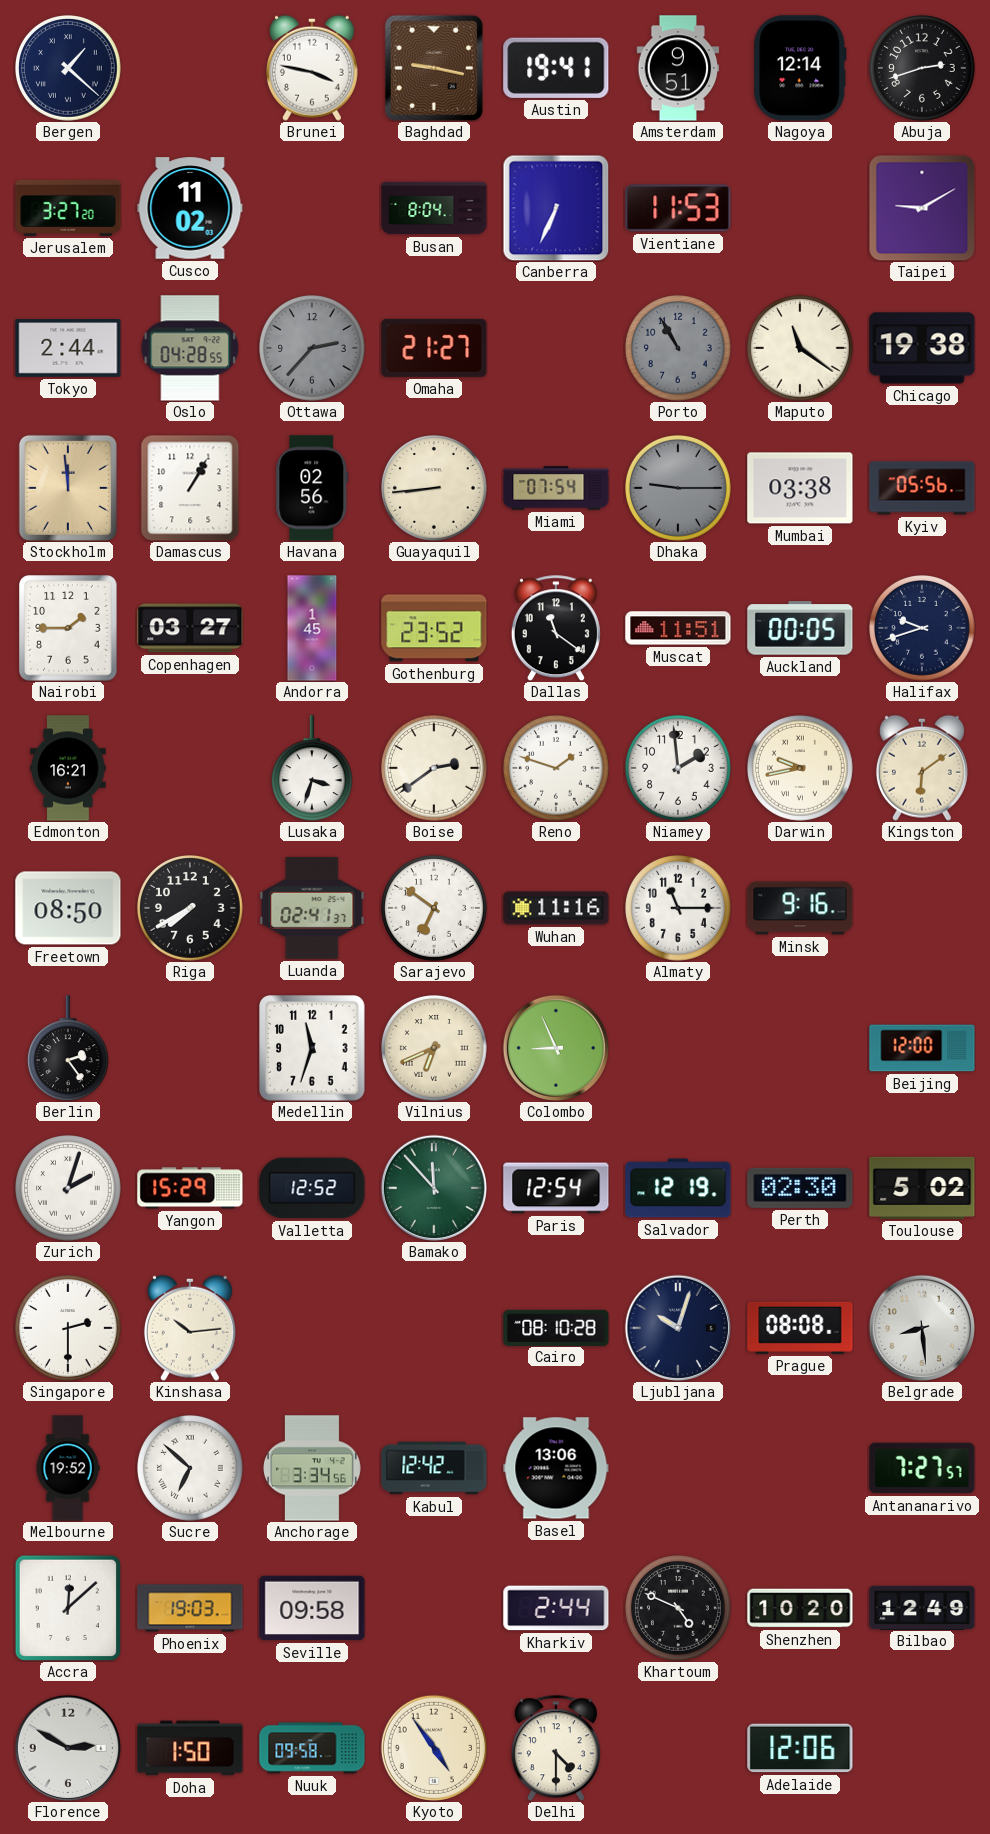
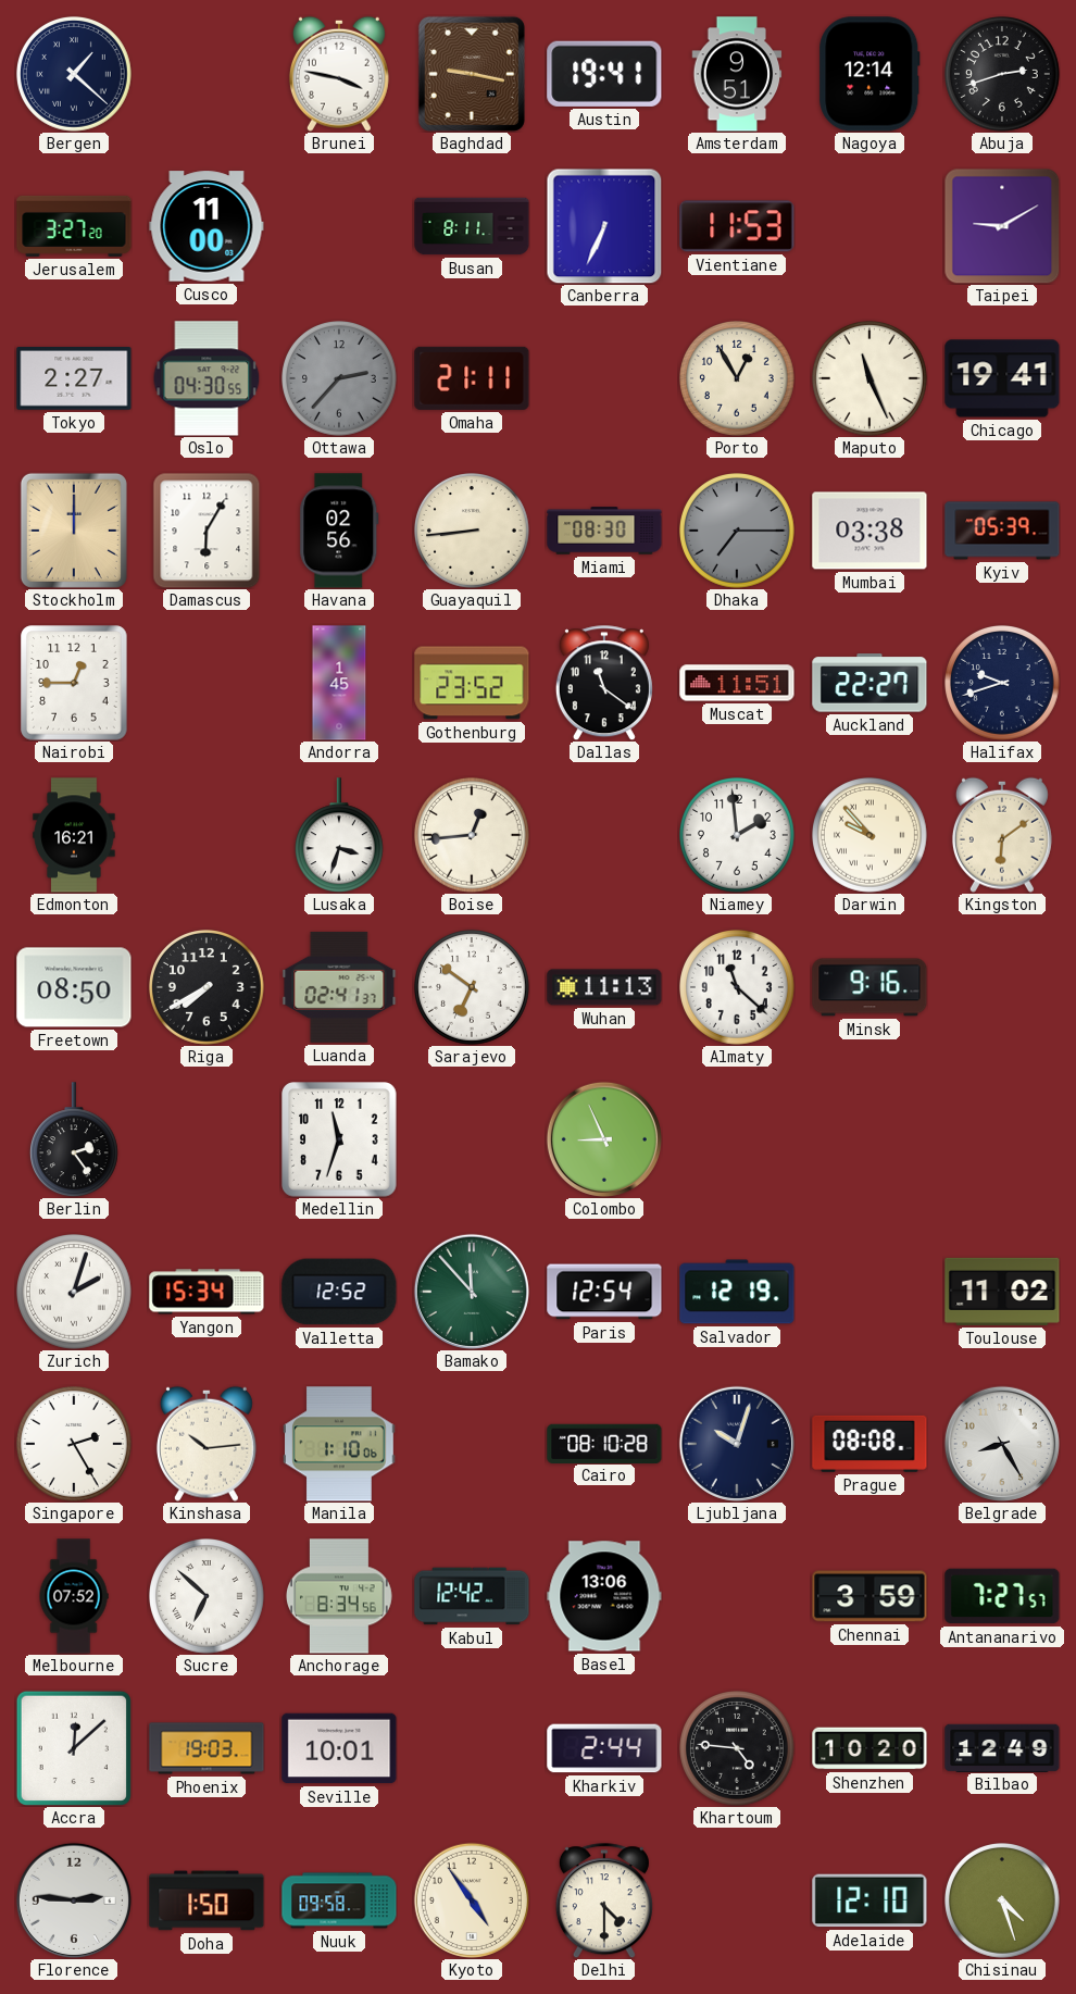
Cusco: 11:02 -> 11:00 (207, 226)
Busan: 8:04 -> 8:11 (472, 226)
Tokyo: 2:44 -> 2:27 (74, 379)
Oslo: 04:28 -> 04:30 (207, 378)
Omaha: 21:27 -> 21:11 (472, 378)
Porto: 10:55 -> 12:55 (738, 379)
Porto dial: grey -> cream (738, 379)
Maputo: 11:21 -> 11:26 (871, 379)
Chicago: 19:38 -> 19:41 (1002, 378)
Stockholm: 11:59 -> 12:00 (74, 531)
Damascus: 1:05 -> 6:05 (207, 531)
Miami: 07:54 -> 08:30 (604, 531)
Dhaka: 9:15 -> 7:15 (738, 532)
Kyiv: 05:56 -> 05:39 (1002, 531)
Nairobi: 1:45 -> 12:45 (74, 683)
Copenhagen: 03:27 -> none (190, 628)
Auckland: 00:05 -> 22:27 (869, 683)
Boise: 2:39 -> 12:44 (473, 836)
Reno: 1:48 -> none (557, 769)
Darwin: 9:43 -> 9:53 (871, 836)
Wuhan: 11:16 -> 11:13 (604, 987)
Almaty: 11:15 -> 11:22 (738, 988)
Vilnius: 6:41 -> none (435, 1049)
Beijing: 12:00 -> none (922, 1048)
Yangon: 15:29 -> 15:34 (207, 1292)
Perth: 02:30 -> none (800, 1188)
Toulouse: 5:02 -> 11:02 (1002, 1292)
Singapore: 2:30 -> 2:25 (75, 1445)
Manila: none -> 1:10 (340, 1444)
Belgrade: 8:29 -> 8:25 (1002, 1444)
Melbourne: 19:52 -> 07:52 (74, 1596)
Anchorage: 3:34 -> 8:34 (340, 1596)
Chennai: none -> 3:59 (869, 1596)
Seville: 09:58 -> 10:01 (339, 1748)
Khartoum: 4:49 -> 4:46 (738, 1749)
Florence: 2:50 -> 2:46 (74, 1900)
Adelaide: 12:06 -> 12:10 (869, 1900)
Chisinau: none -> 4:27 (1003, 1902)
